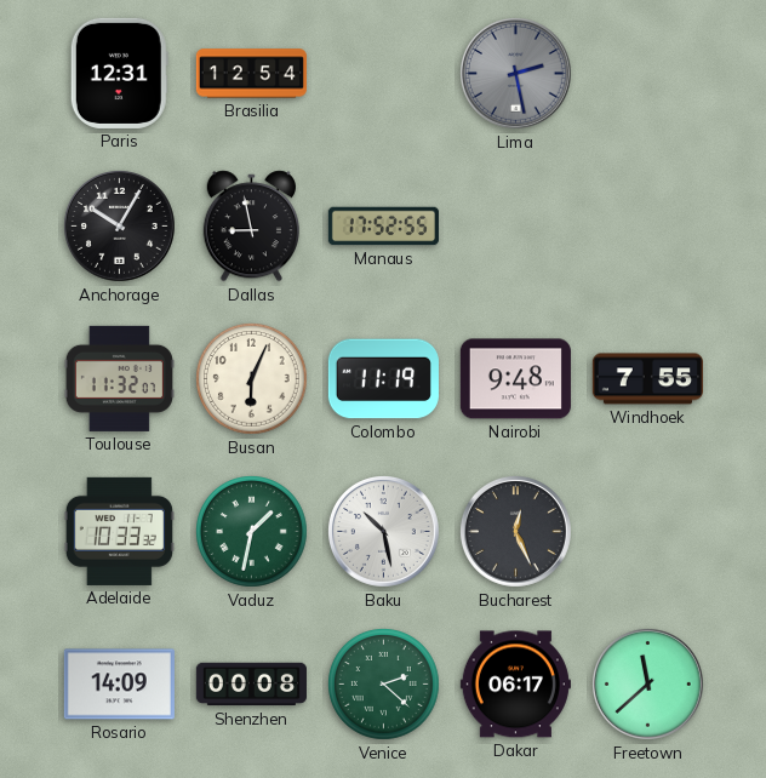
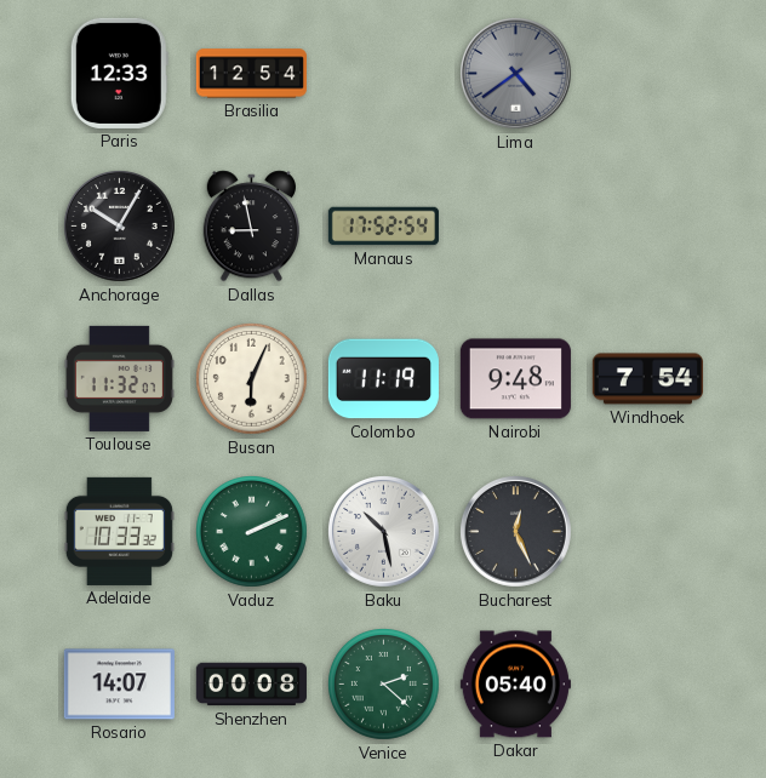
Paris: 12:31 -> 12:33 (119, 73)
Lima: 2:28 -> 4:39 (515, 73)
Manaus: 17:52:55 -> 17:52:54 (383, 227)
Windhoek: 7:55 -> 7:54 (647, 379)
Vaduz: 1:32 -> 2:11 (252, 532)
Rosario: 14:09 -> 14:07 (119, 685)
Dakar: 06:17 -> 05:40 (515, 685)
Freetown: 11:38 -> none (647, 683)
